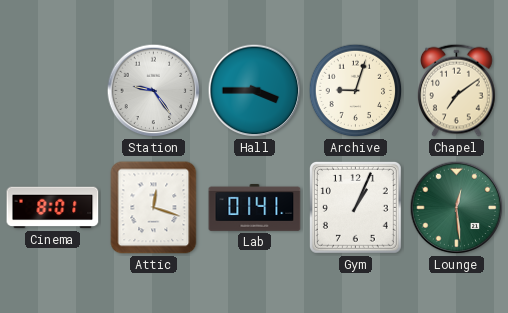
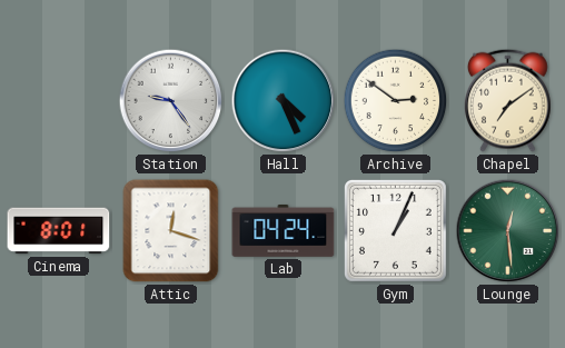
Hall: 3:45 -> 4:26 (284, 101)
Archive: 9:03 -> 2:51 (396, 101)
Lab: 01:41 -> 04:24 (284, 230)
